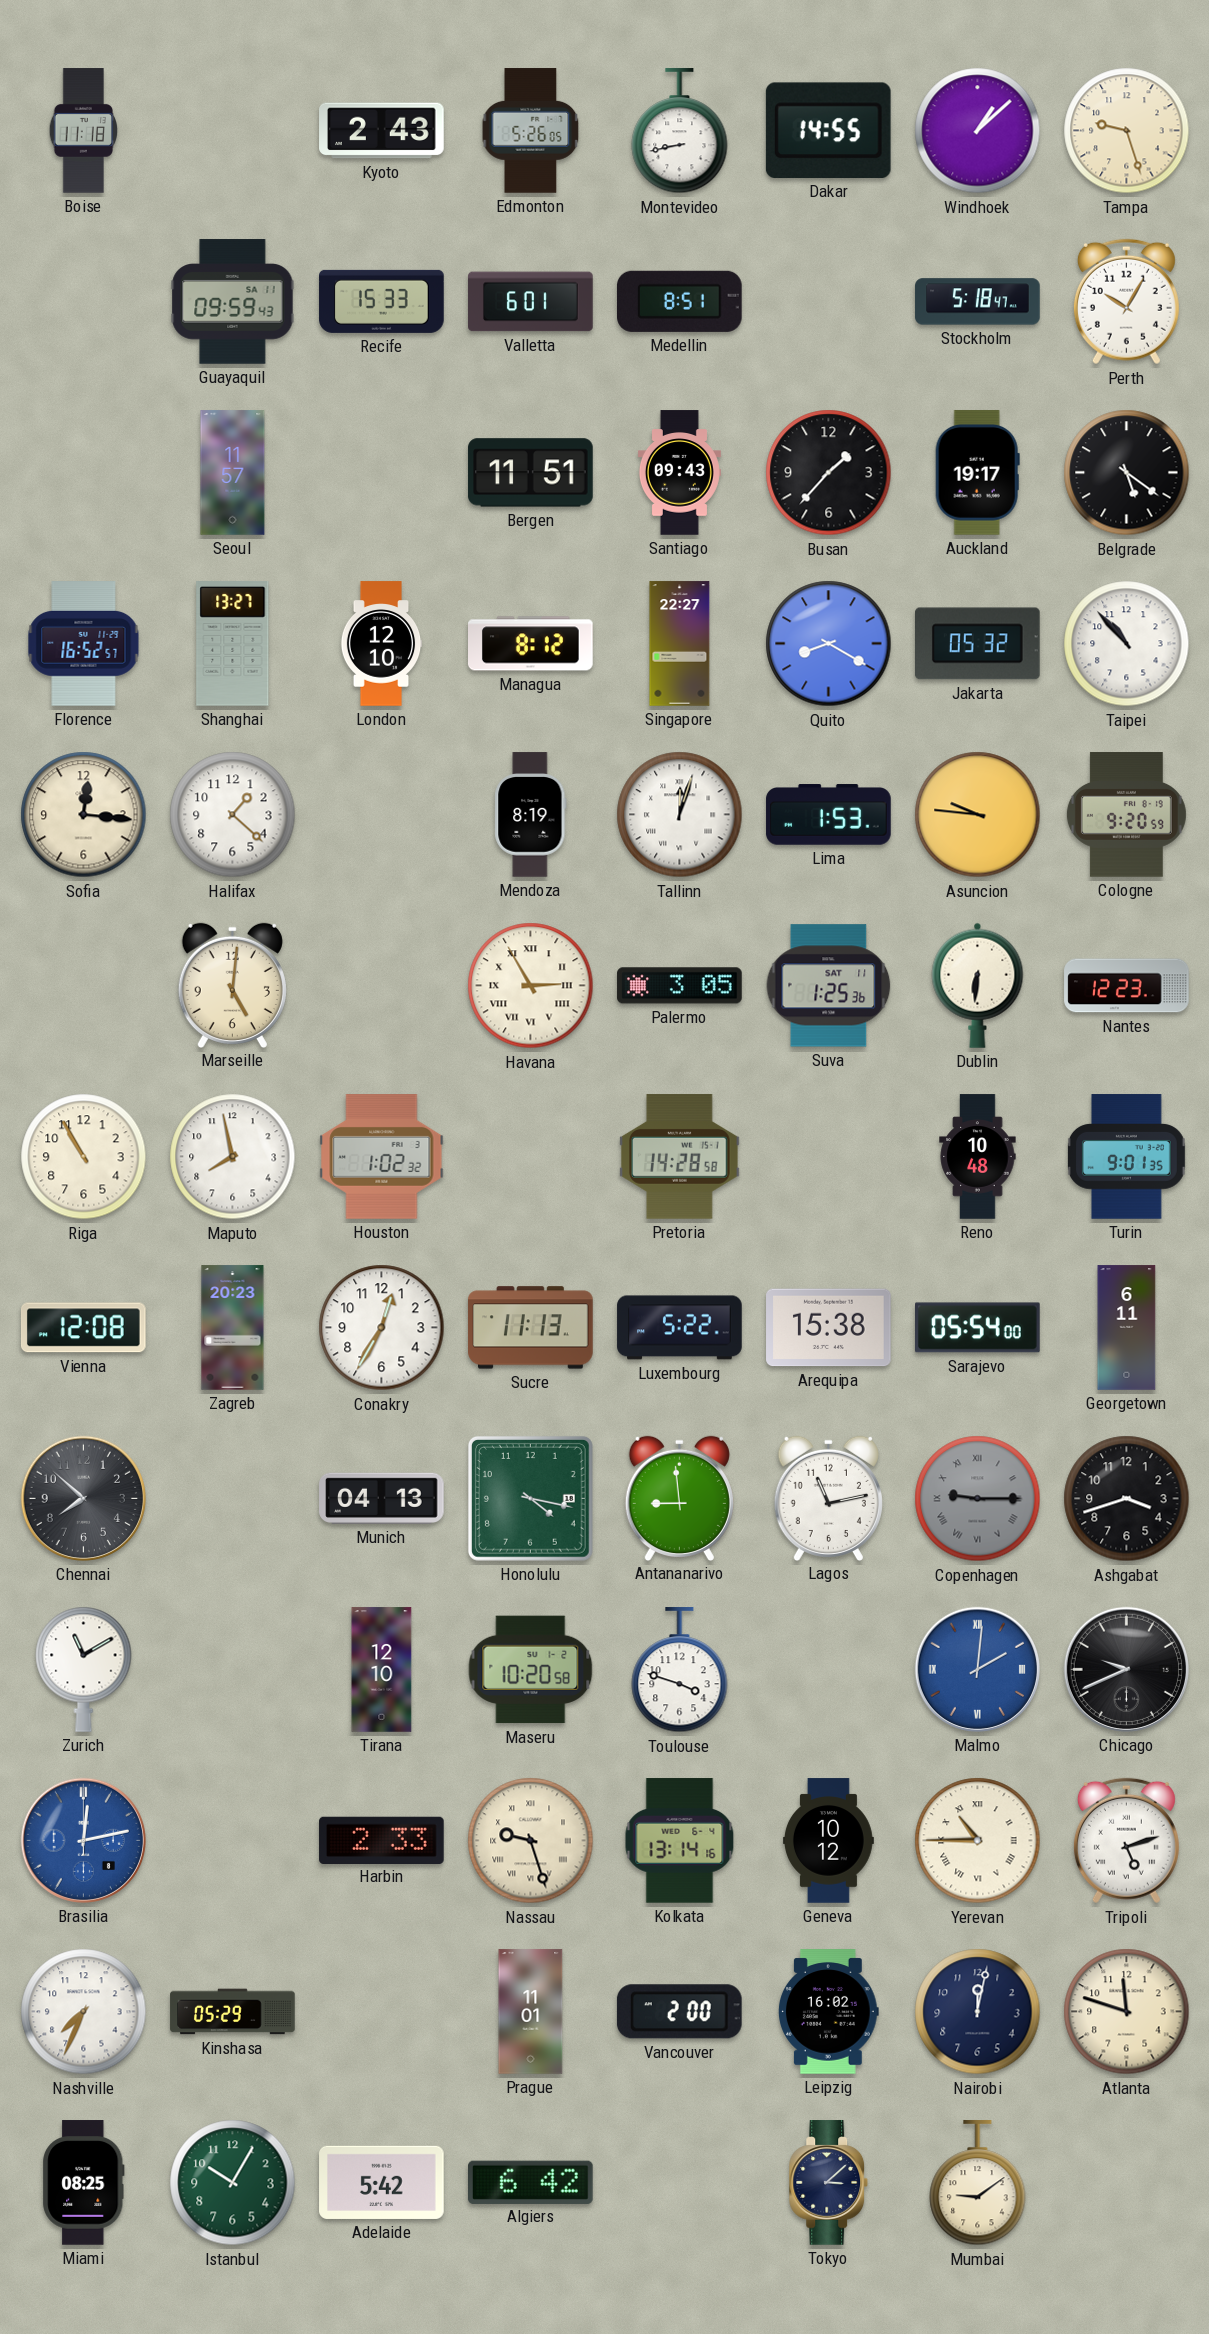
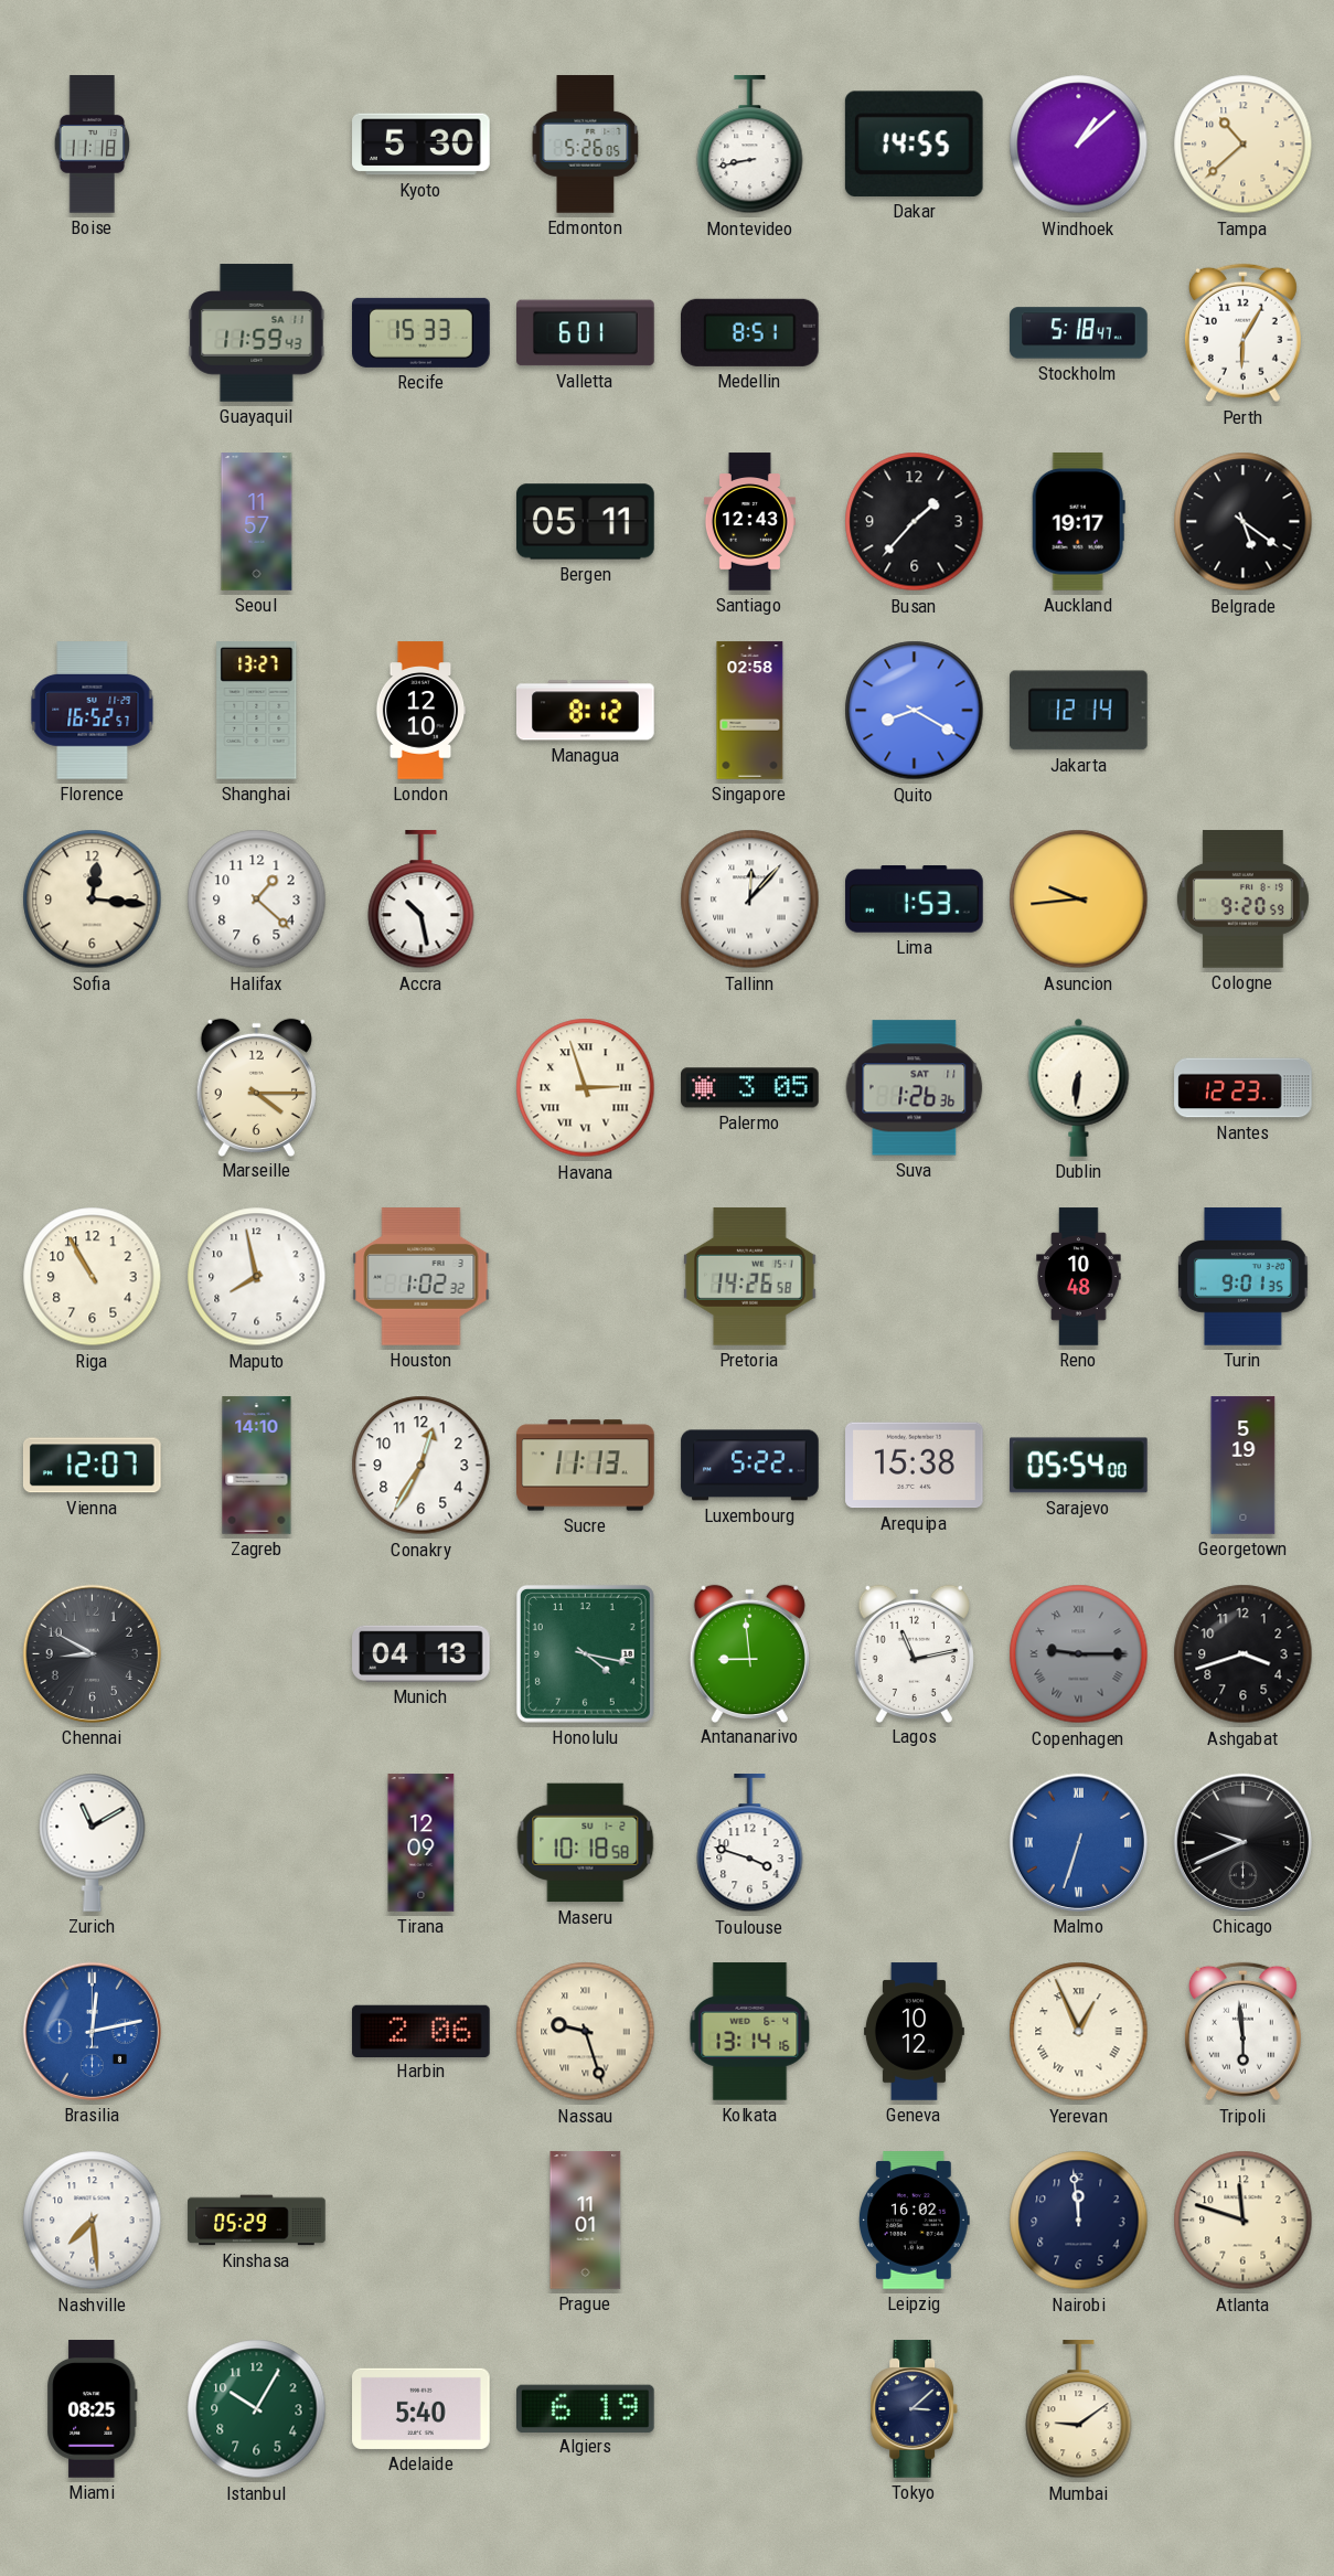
Kyoto: 2:43 -> 5:30 (421, 145)
Tampa: 9:27 -> 10:38 (1244, 145)
Guayaquil: 09:59 -> 11:59 (257, 333)
Perth: 10:05 -> 6:05 (1242, 333)
Bergen: 11:51 -> 05:11 (586, 522)
Santiago: 09:43 -> 12:43 (749, 522)
Singapore: 22:27 -> 02:58 (750, 711)
Jakarta: 05:32 -> 12:14 (1079, 711)
Taipei: 10:53 -> none (1127, 644)
Accra: none -> 10:28 (421, 900)
Mendoza: 8:19 -> none (531, 815)
Tallinn: 12:03 -> 12:07 (750, 900)
Asuncion: 9:46 -> 9:44 (1079, 900)
Marseille: 5:01 -> 4:15 (256, 1087)
Havana: 2:55 -> 2:57 (586, 1088)
Suva: 1:25 -> 1:26 (915, 1088)
Pretoria: 14:28 -> 14:26 (750, 1277)
Vienna: 12:08 -> 12:07 (93, 1466)
Zagreb: 20:23 -> 14:10 (257, 1466)
Georgetown: 6:11 -> 5:19 (1244, 1466)
Chennai: 7:52 -> 8:50 (92, 1653)
Tirana: 12:10 -> 12:09 (421, 1843)
Maseru: 10:20 -> 10:18 (586, 1843)
Malmo: 2:01 -> 6:33 (1078, 1842)
Harbin: 2:33 -> 2:06 (421, 2031)
Yerevan: 10:45 -> 12:56 (1079, 2032)
Tripoli: 5:12 -> 5:59 (1242, 2032)
Nashville: 7:34 -> 7:29 (93, 2221)
Vancouver: 2:00 -> none (679, 2012)
Nairobi: 12:02 -> 11:59 (1079, 2221)
Adelaide: 5:42 -> 5:40 (421, 2408)
Algiers: 6:42 -> 6:19 (586, 2408)
